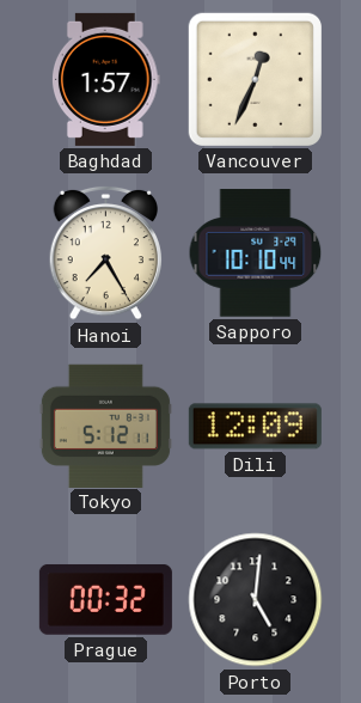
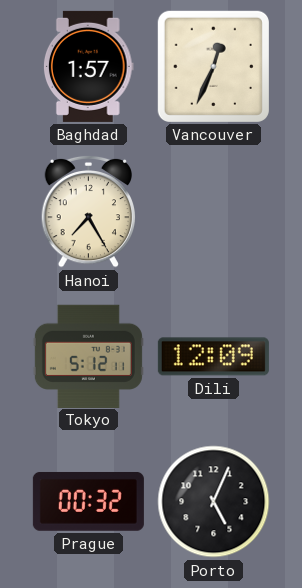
Sapporo: 10:10 -> none (256, 253)
Porto: 5:01 -> 5:04 (214, 502)
